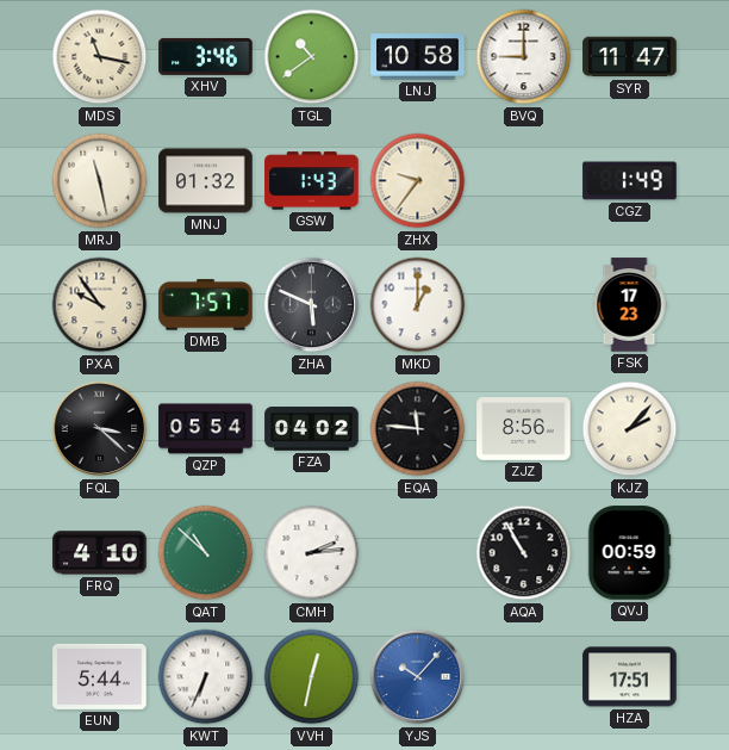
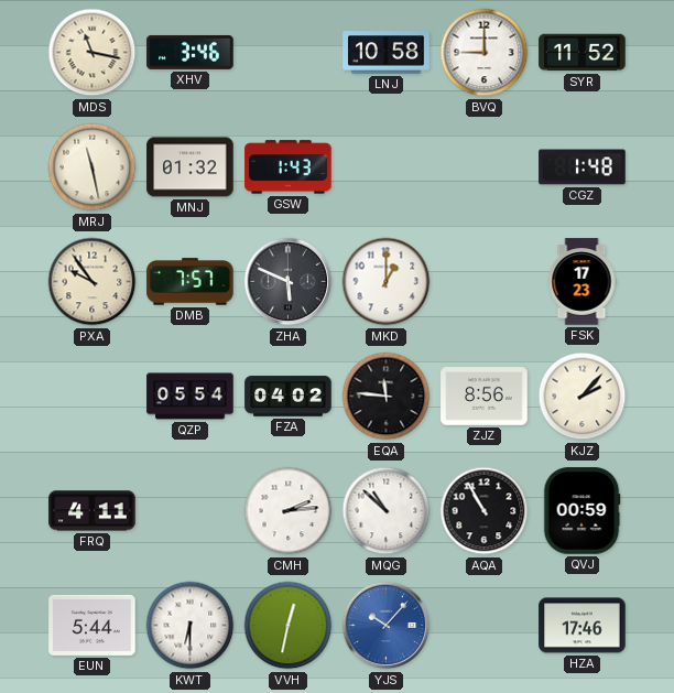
TGL: 10:39 -> none (312, 57)
SYR: 11:47 -> 11:52 (583, 53)
ZHX: 9:36 -> none (418, 181)
CGZ: 1:49 -> 1:48 (583, 167)
FQL: 3:22 -> none (100, 429)
FRQ: 4:10 -> 4:11 (93, 511)
QAT: 10:52 -> none (206, 553)
MQG: none -> 10:52 (387, 511)
KWT: 6:34 -> 6:30 (191, 626)
HZA: 17:51 -> 17:46 (583, 626)
